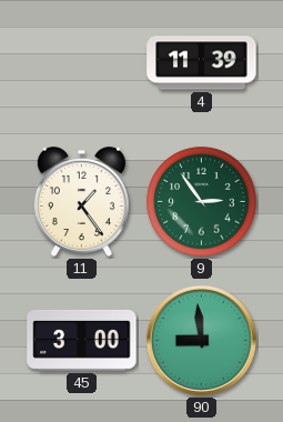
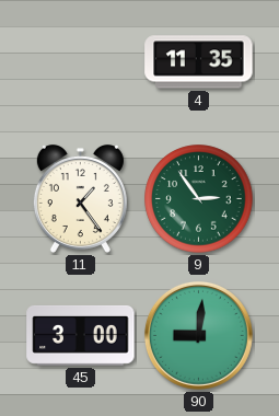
4: 11:39 -> 11:35 (199, 62)
90: 8:59 -> 9:01 (198, 335)
